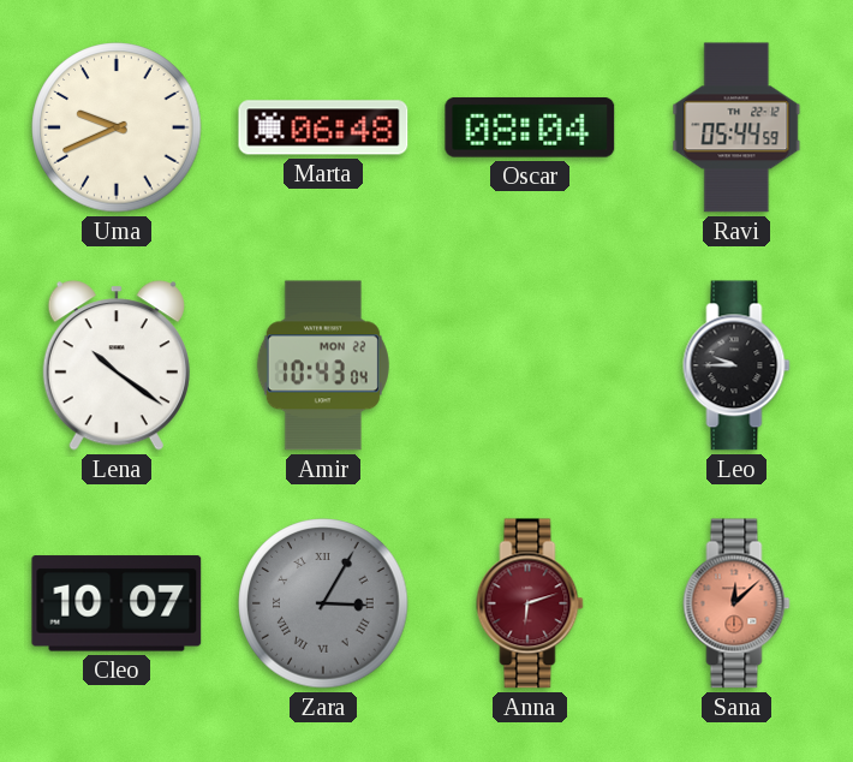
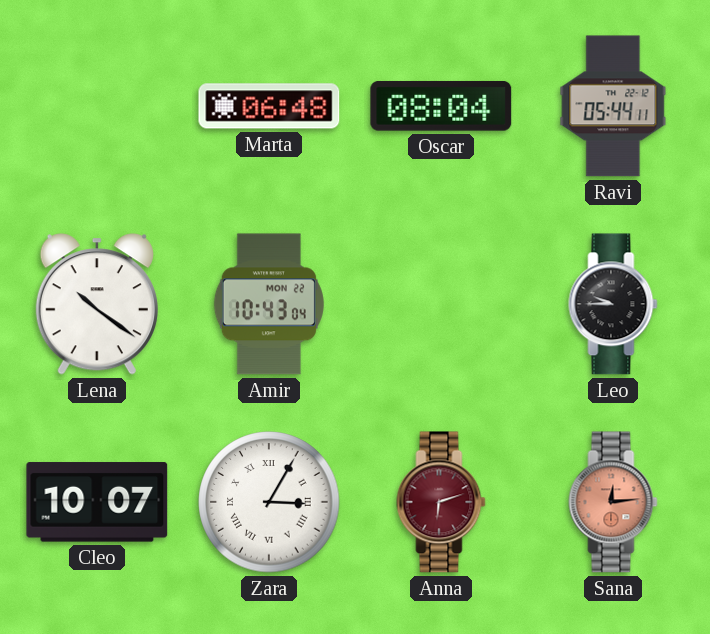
Uma: 9:41 -> none (117, 127)
Ravi: 05:44:59 -> 05:44:11 (613, 106)
Zara dial: grey -> white (269, 502)
Sana: 12:08 -> 12:14 (613, 502)
